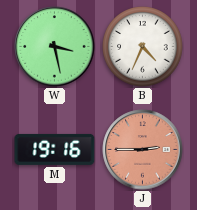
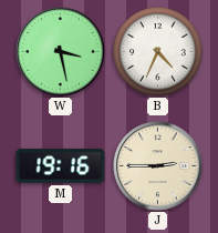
J dial: salmon -> cream (158, 166)
